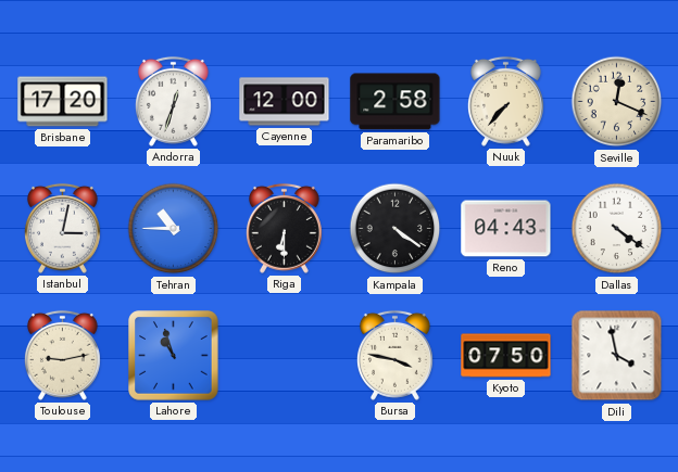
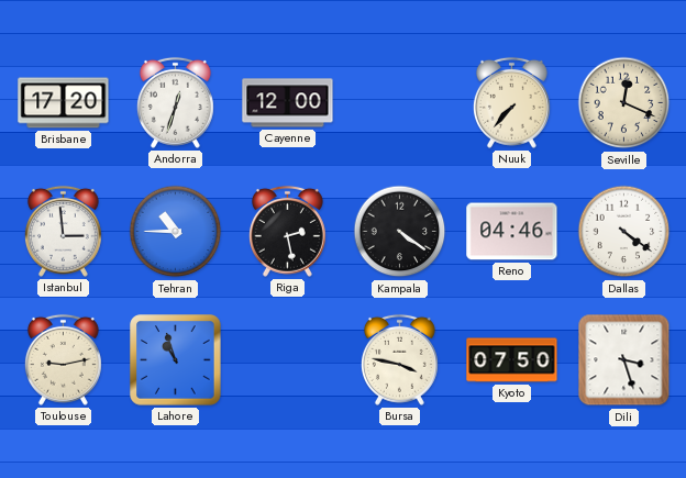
Paramaribo: 2:58 -> none (395, 102)
Istanbul: 3:02 -> 2:59 (63, 231)
Riga: 6:30 -> 2:28 (287, 231)
Reno: 04:43 -> 04:46 (512, 232)
Dili: 3:58 -> 3:27 (624, 360)
